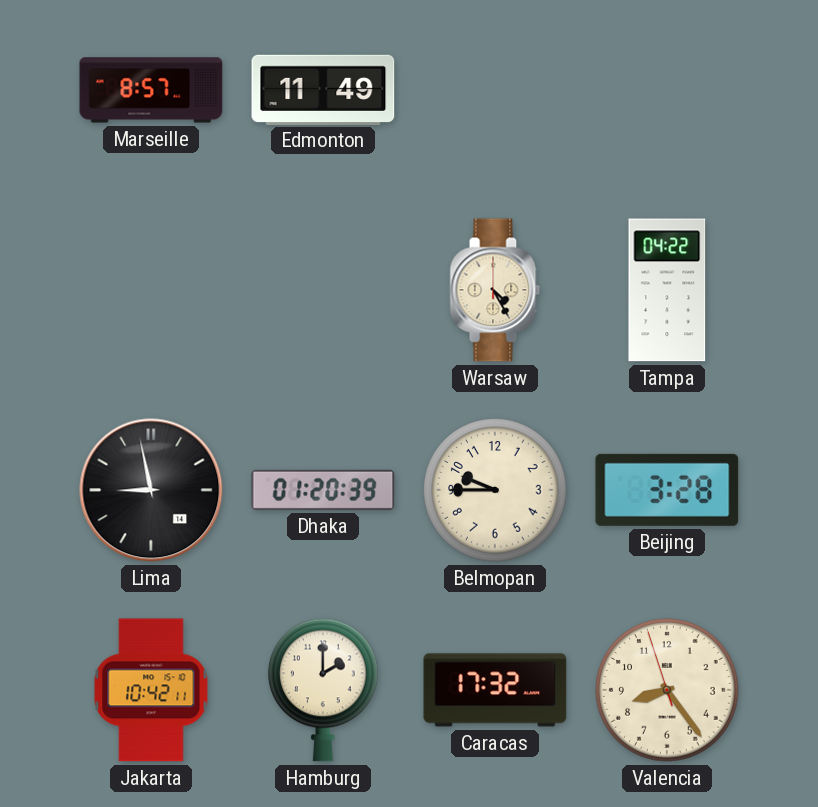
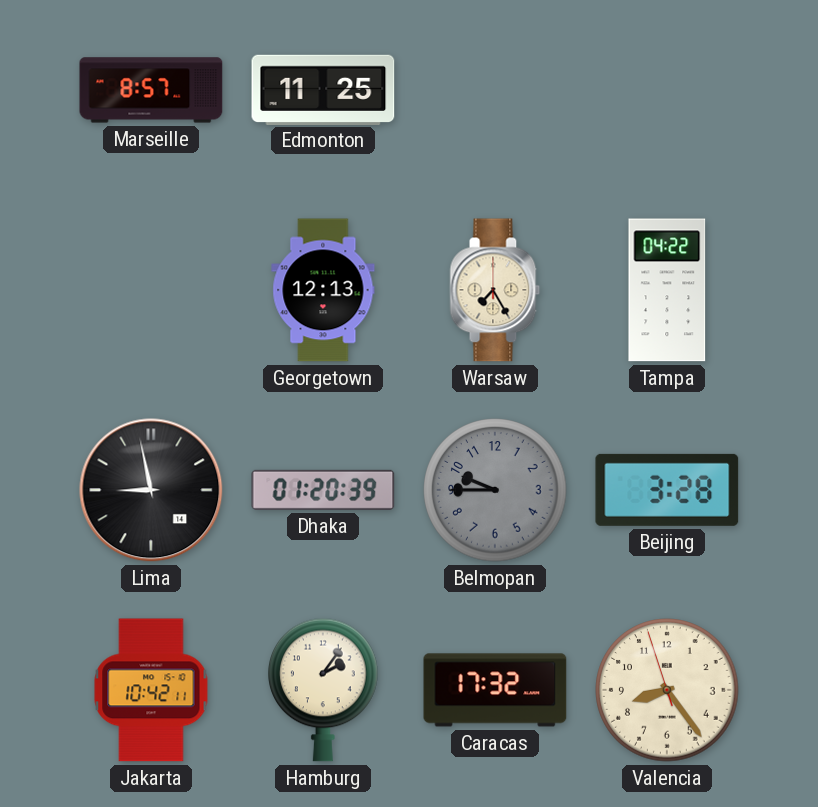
Edmonton: 11:49 -> 11:25 (323, 89)
Georgetown: none -> 12:13 (323, 290)
Warsaw: 4:25 -> 7:25 (495, 290)
Belmopan dial: cream -> grey (495, 490)
Hamburg: 2:00 -> 2:06 (324, 690)
